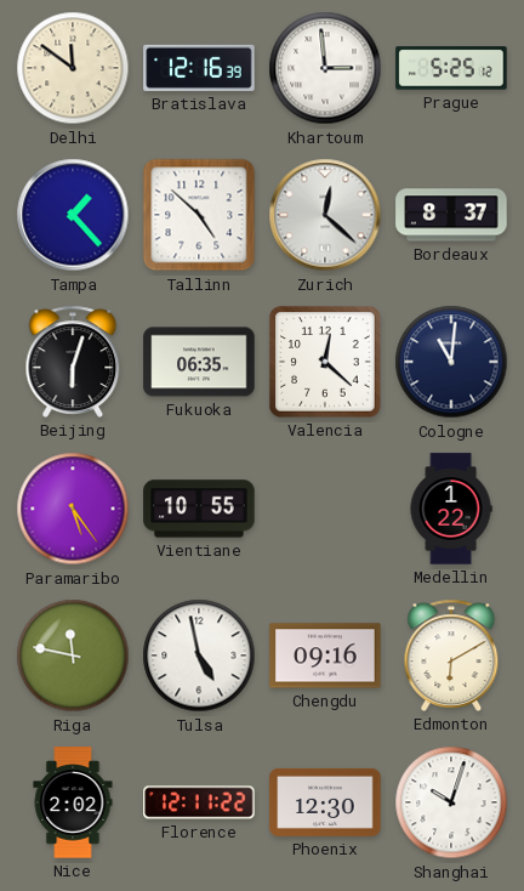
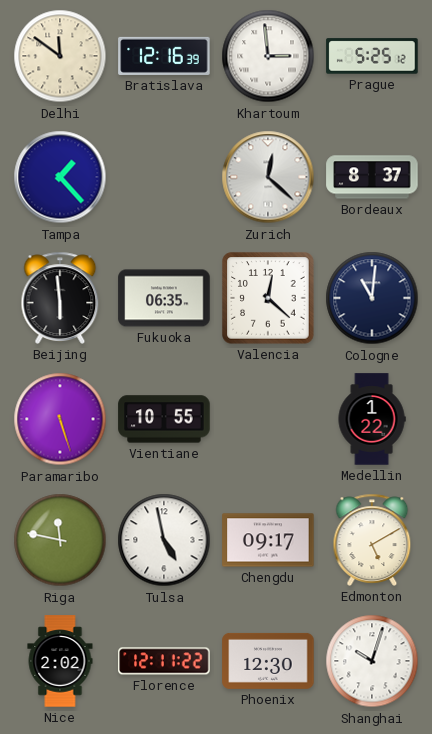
Tallinn: 4:52 -> none (199, 215)
Beijing: 6:03 -> 5:59 (60, 298)
Paramaribo: 5:24 -> 5:27 (60, 419)
Chengdu: 09:16 -> 09:17 (268, 540)
Edmonton: 6:10 -> 5:10 (372, 540)
